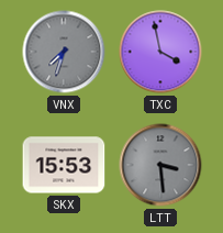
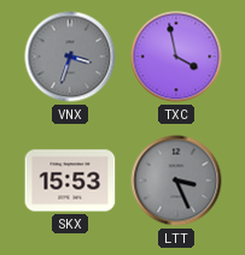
VNX: 7:33 -> 3:33 (70, 57)
LTT: 3:29 -> 3:26 (176, 180)
